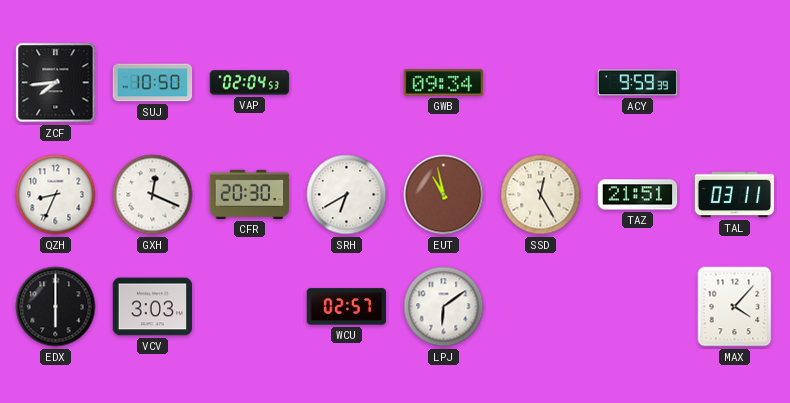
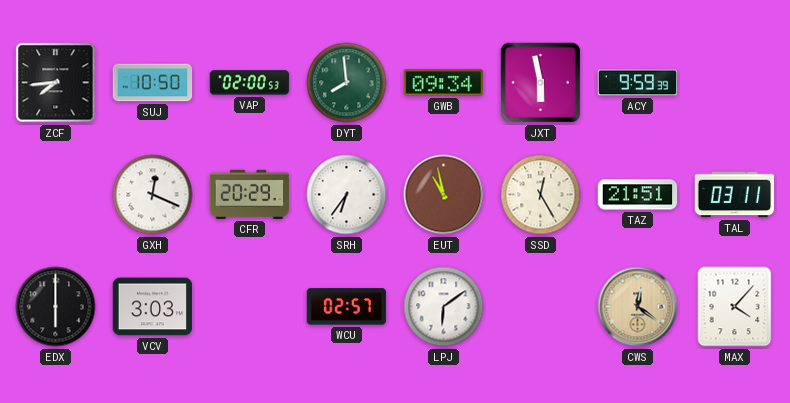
VAP: 02:04 -> 02:00 (250, 83)
DYT: none -> 7:59 (347, 83)
JXT: none -> 5:58 (541, 83)
QZH: 8:34 -> none (56, 195)
CFR: 20:30 -> 20:29 (250, 194)
SRH: 6:40 -> 6:36 (347, 195)
CWS: none -> 12:21 (638, 307)
